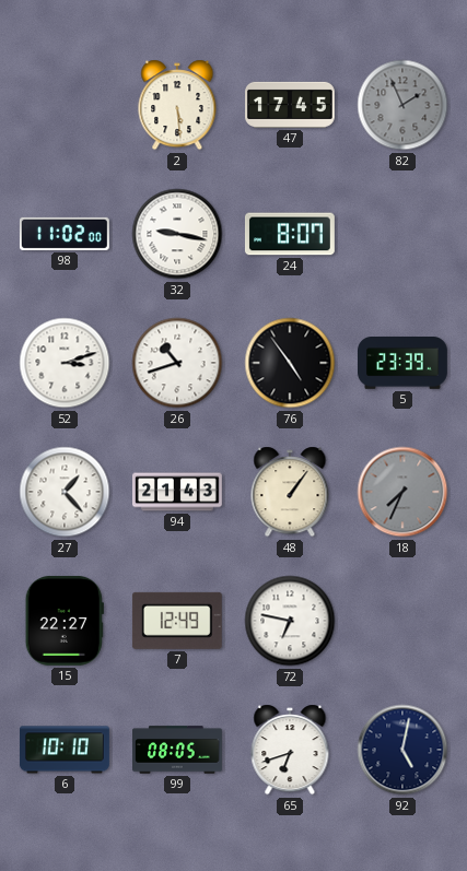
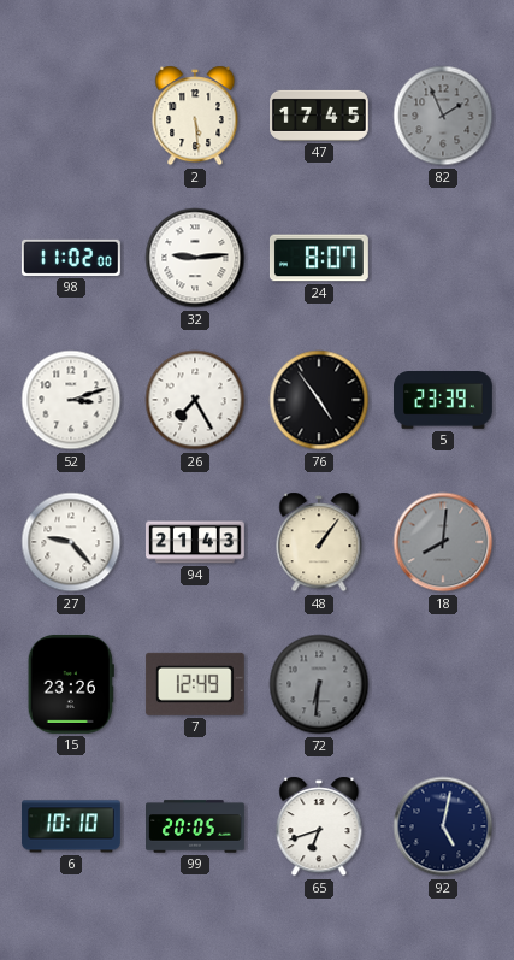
32: 9:17 -> 9:14 (195, 258)
26: 10:42 -> 7:25 (195, 400)
27: 1:23 -> 9:23 (71, 542)
18: 7:34 -> 8:01 (443, 542)
15: 22:27 -> 23:26 (71, 684)
72: 6:47 -> 6:31 (319, 684)
72 dial: white -> grey (319, 684)
99: 08:05 -> 20:05 (196, 826)
